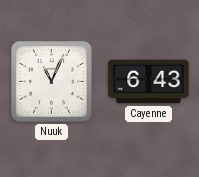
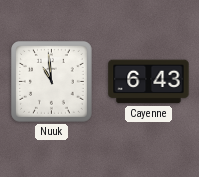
Nuuk: 11:04 -> 10:59 (52, 82)
